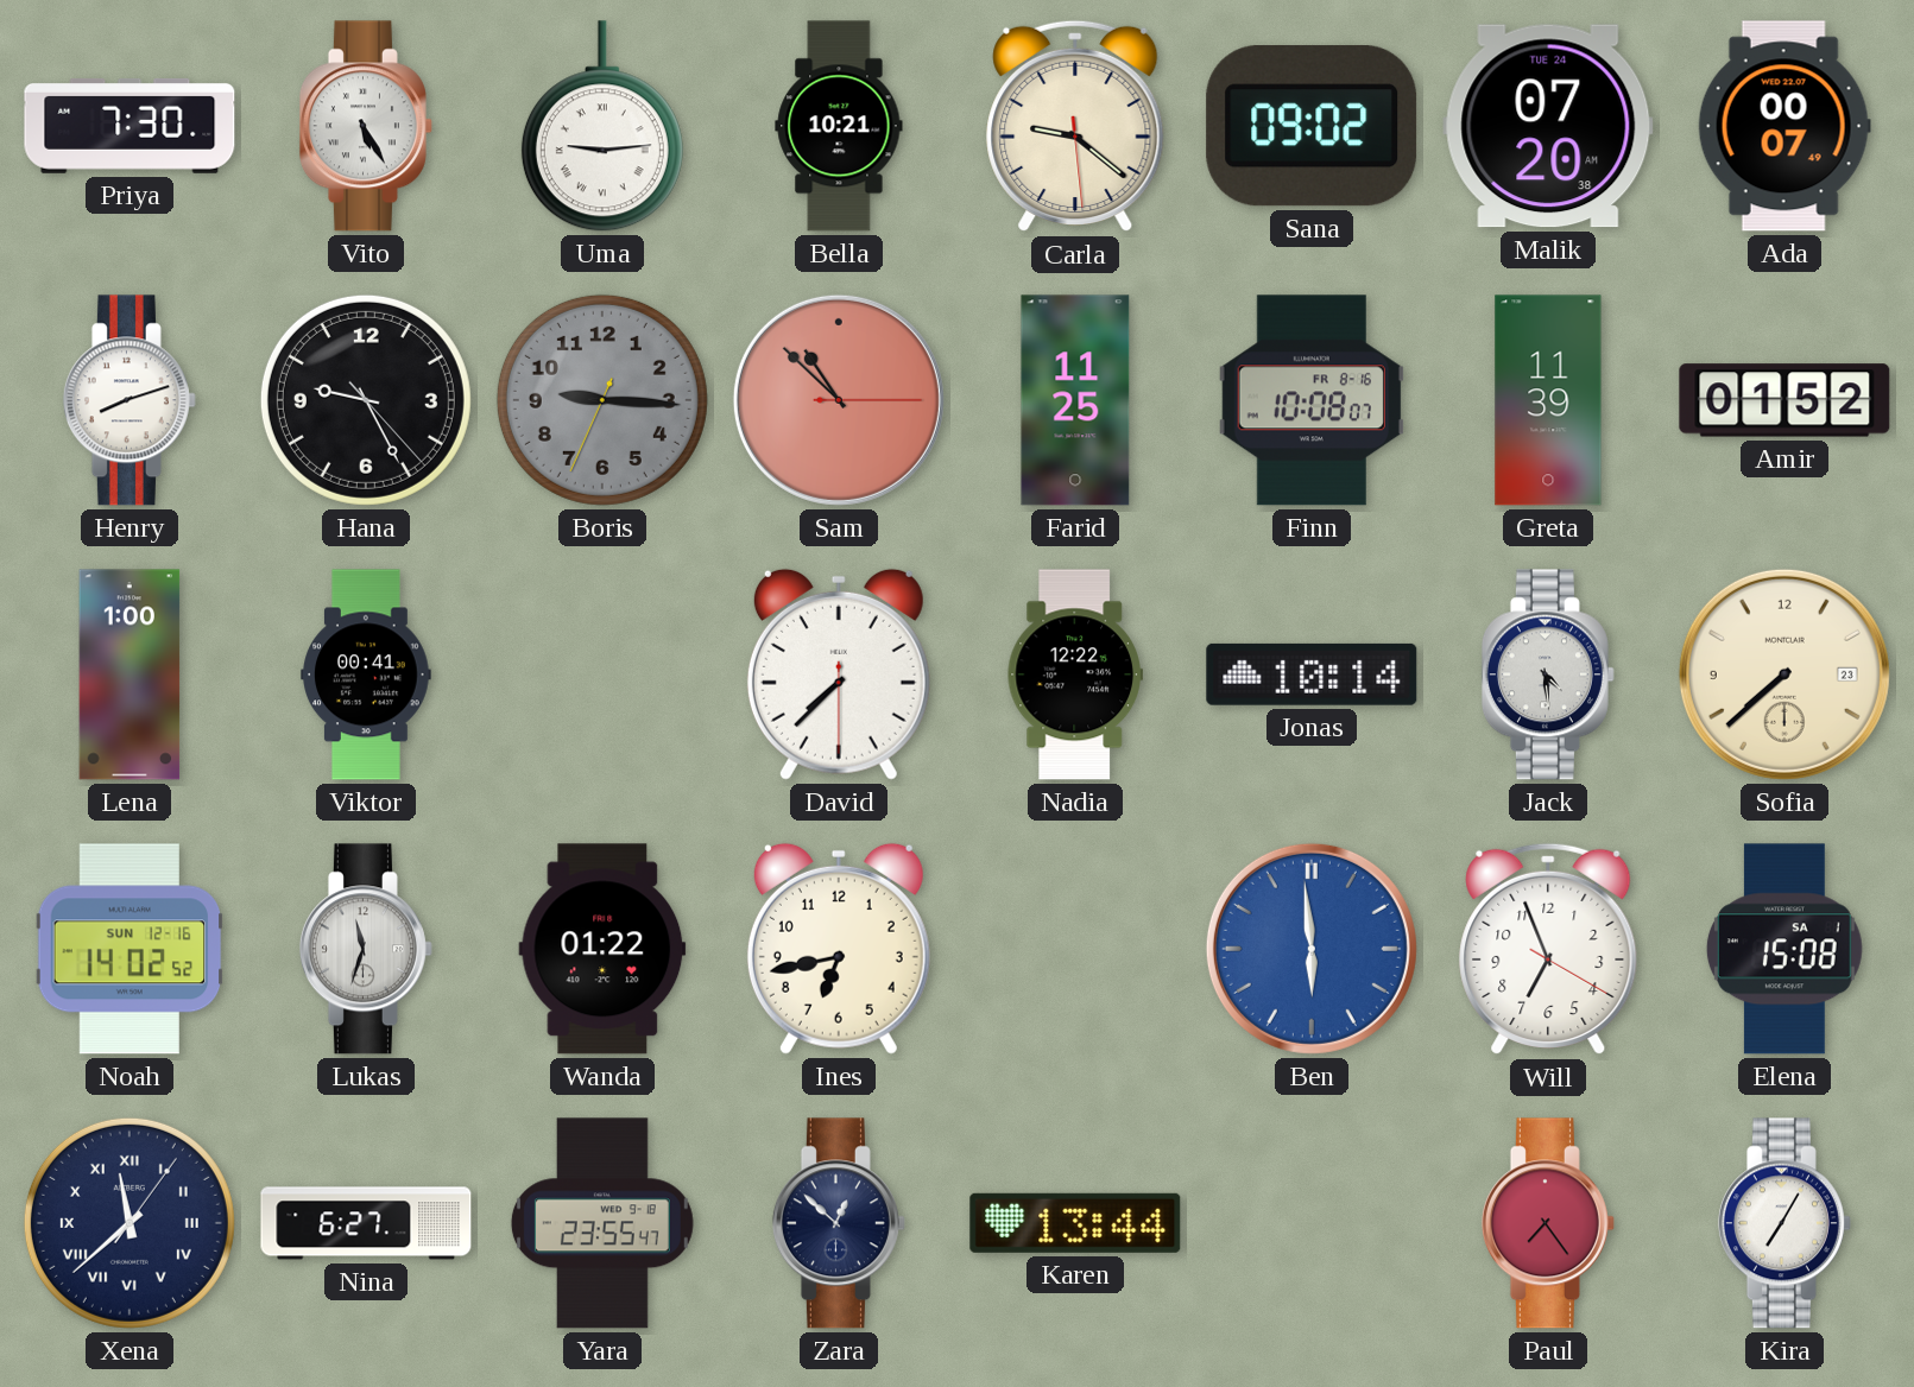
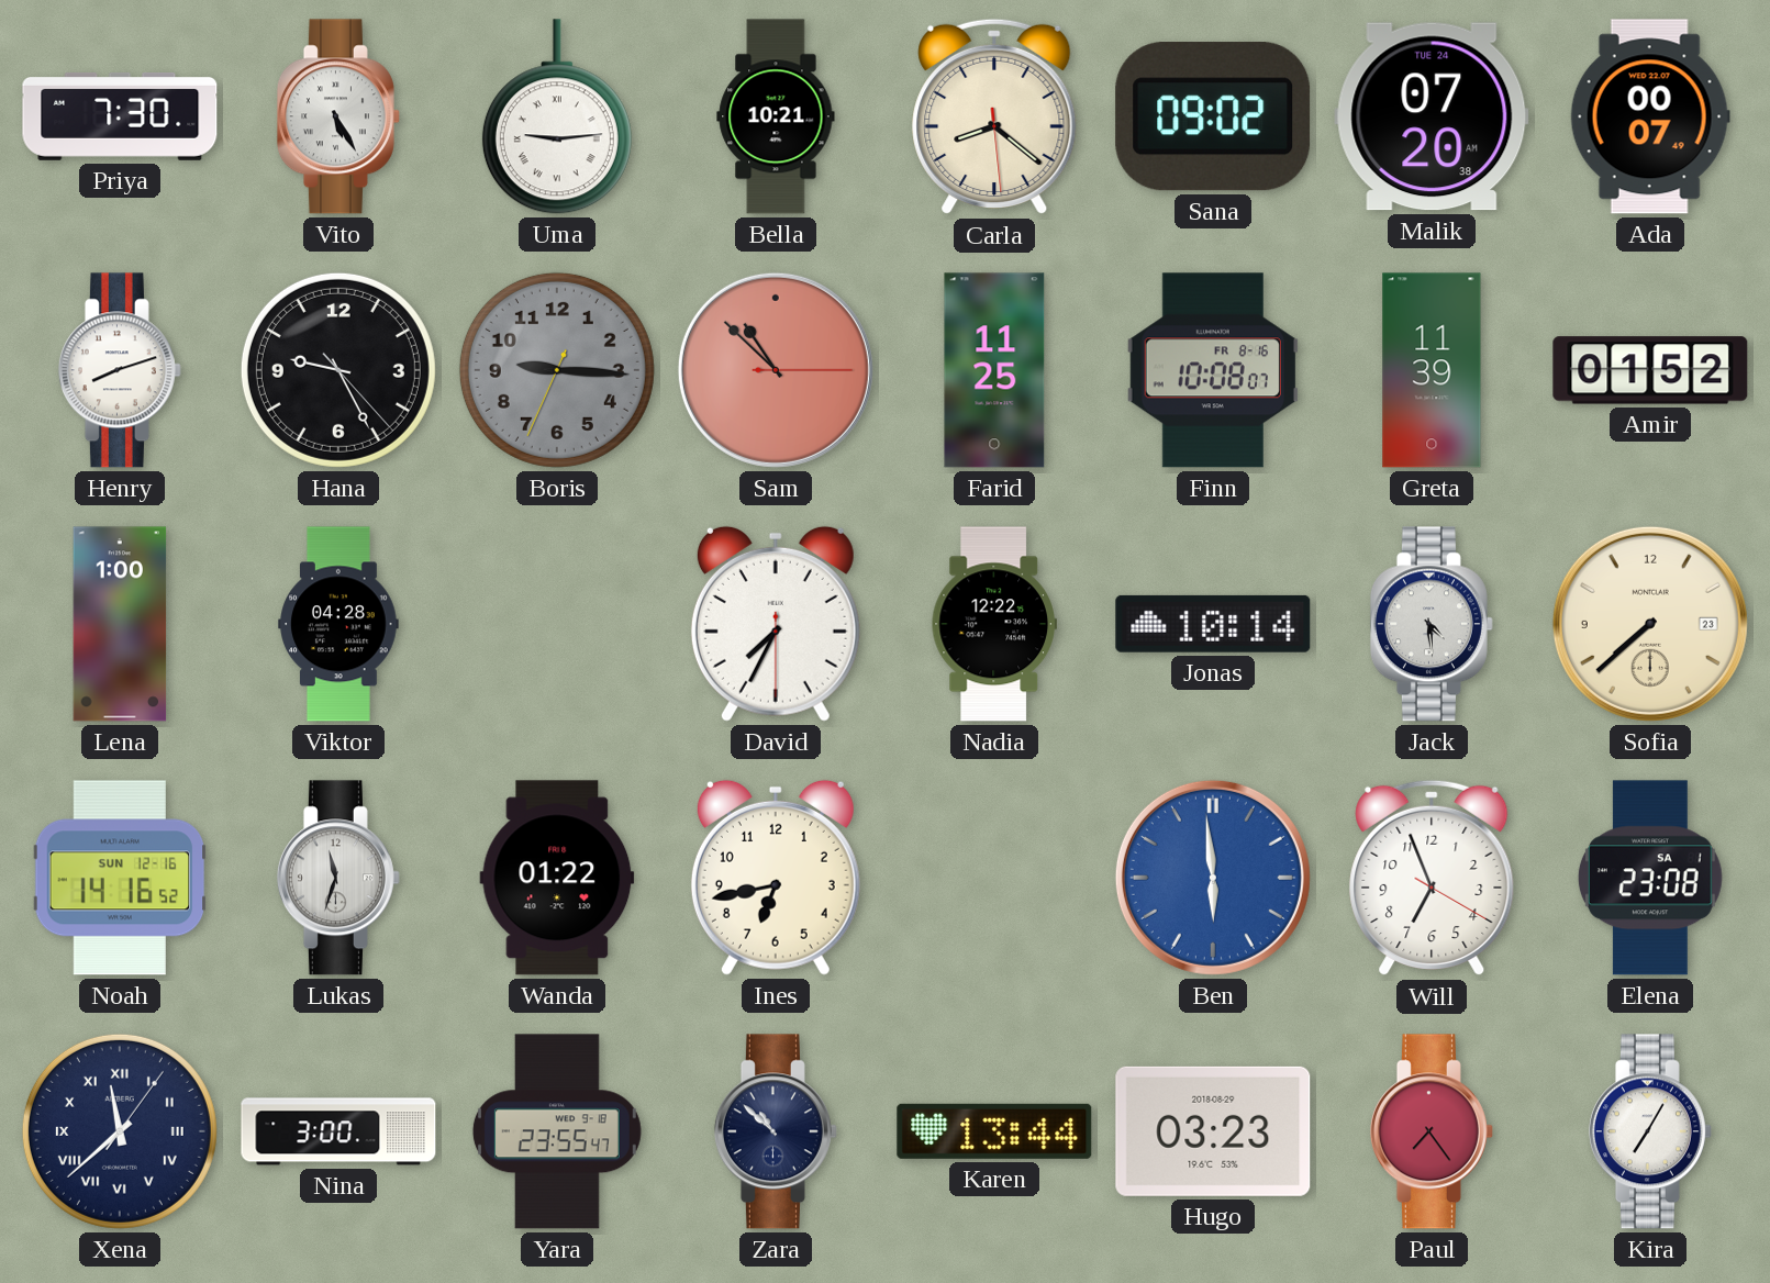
Carla: 9:21 -> 8:21 (994, 116)
Viktor: 00:41 -> 04:28 (338, 624)
David: 7:37 -> 7:34 (776, 624)
Noah: 14:02 -> 14:16 (120, 878)
Elena: 15:08 -> 23:08 (1650, 878)
Nina: 6:27 -> 3:00 (338, 1131)
Zara: 12:52 -> 10:52 (776, 1131)
Hugo: none -> 03:23 (1213, 1131)
